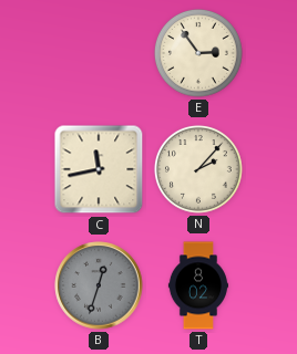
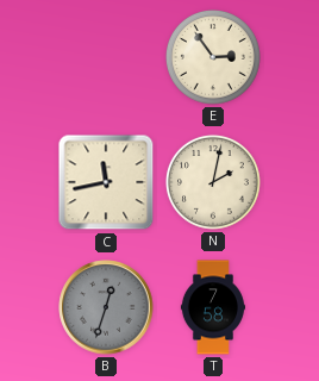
N: 2:07 -> 2:02 (213, 182)
T: 8:02 -> 7:58 (212, 307)
